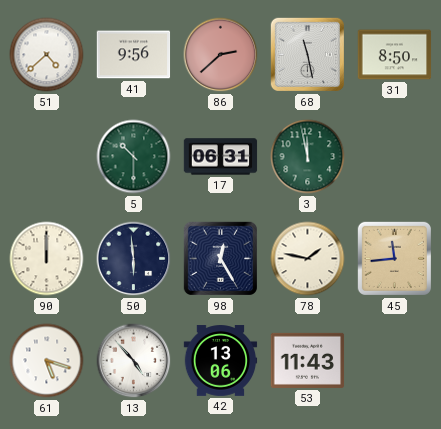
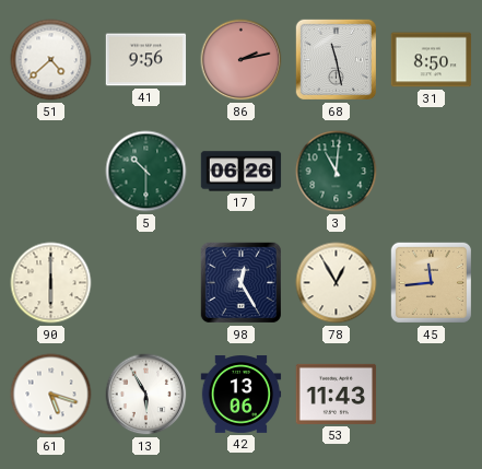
86: 2:38 -> 2:13 (242, 60)
17: 06:31 -> 06:26 (242, 172)
3: 11:58 -> 11:01 (337, 172)
90: 12:00 -> 6:00 (51, 283)
50: 5:59 -> none (134, 259)
78: 1:47 -> 12:55 (337, 283)
13: 4:53 -> 5:55 (146, 395)
